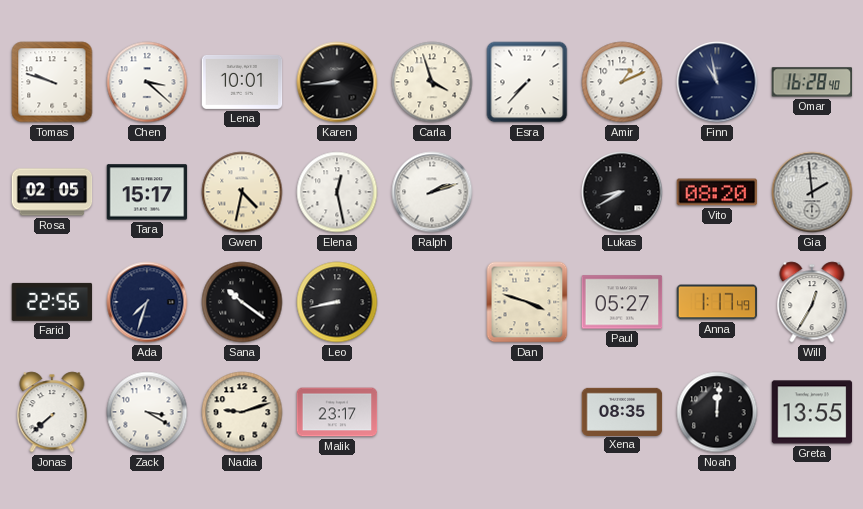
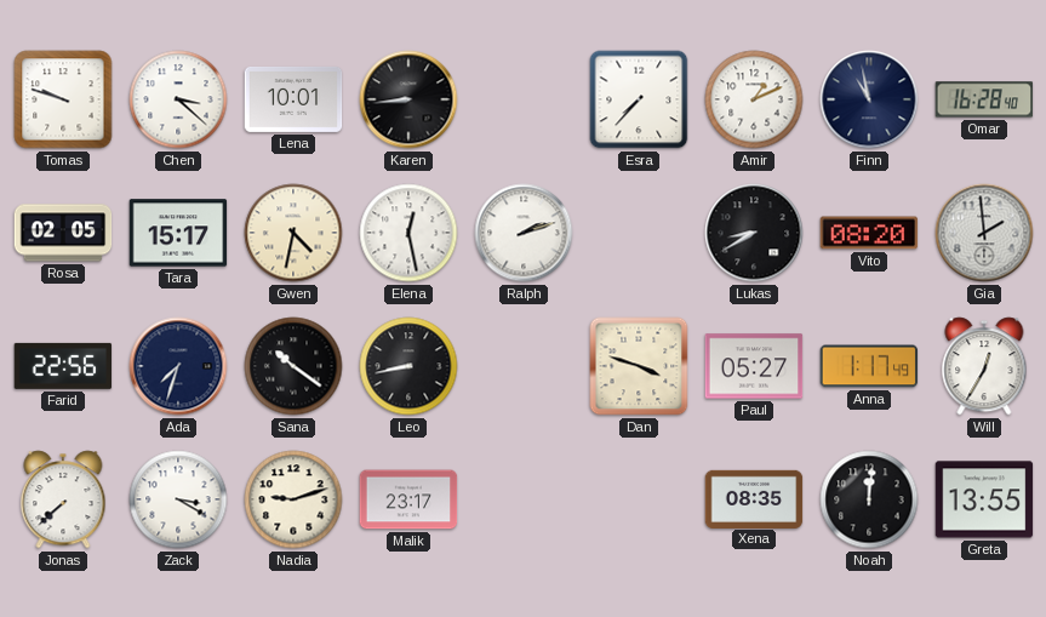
Carla: 3:57 -> none (432, 82)
